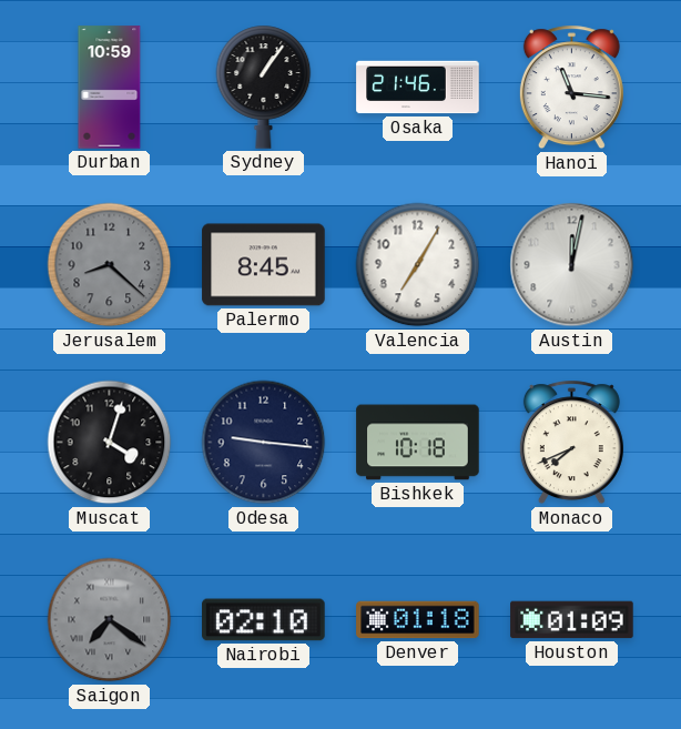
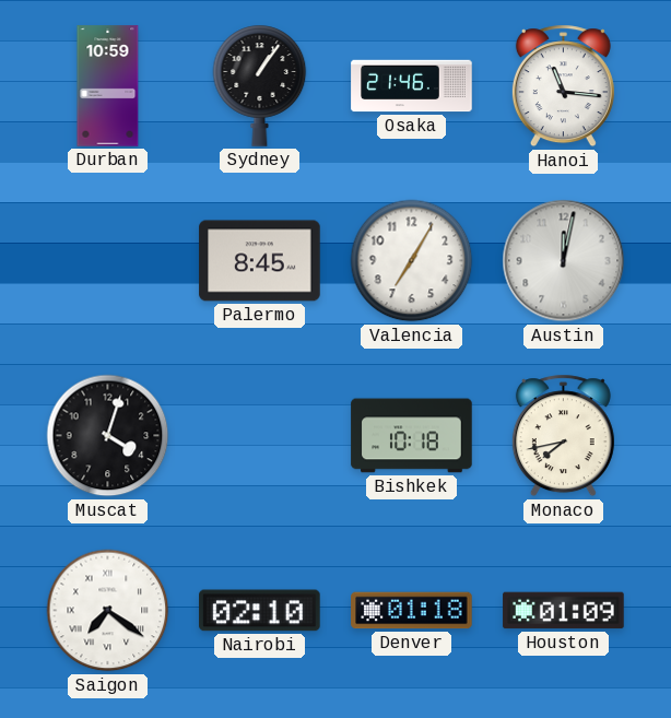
Jerusalem: 8:22 -> none (110, 265)
Odesa: 9:16 -> none (264, 443)
Monaco: 7:41 -> 7:43 (563, 436)
Saigon dial: grey -> white (108, 611)
